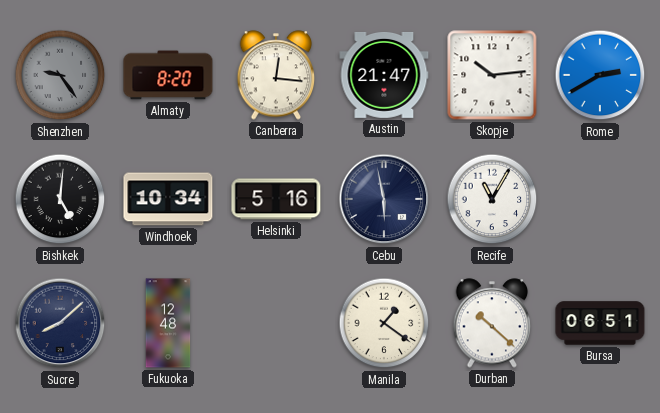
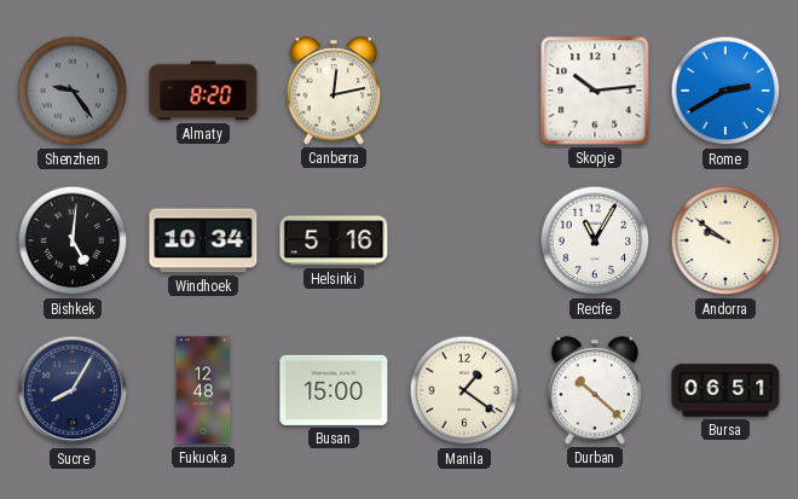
Canberra: 12:16 -> 12:13 (334, 91)
Austin: 21:47 -> none (384, 75)
Cebu: 5:58 -> none (384, 199)
Andorra: none -> 9:51 (725, 240)
Sucre: 8:08 -> 8:05 (73, 390)
Busan: none -> 15:00 (334, 390)
